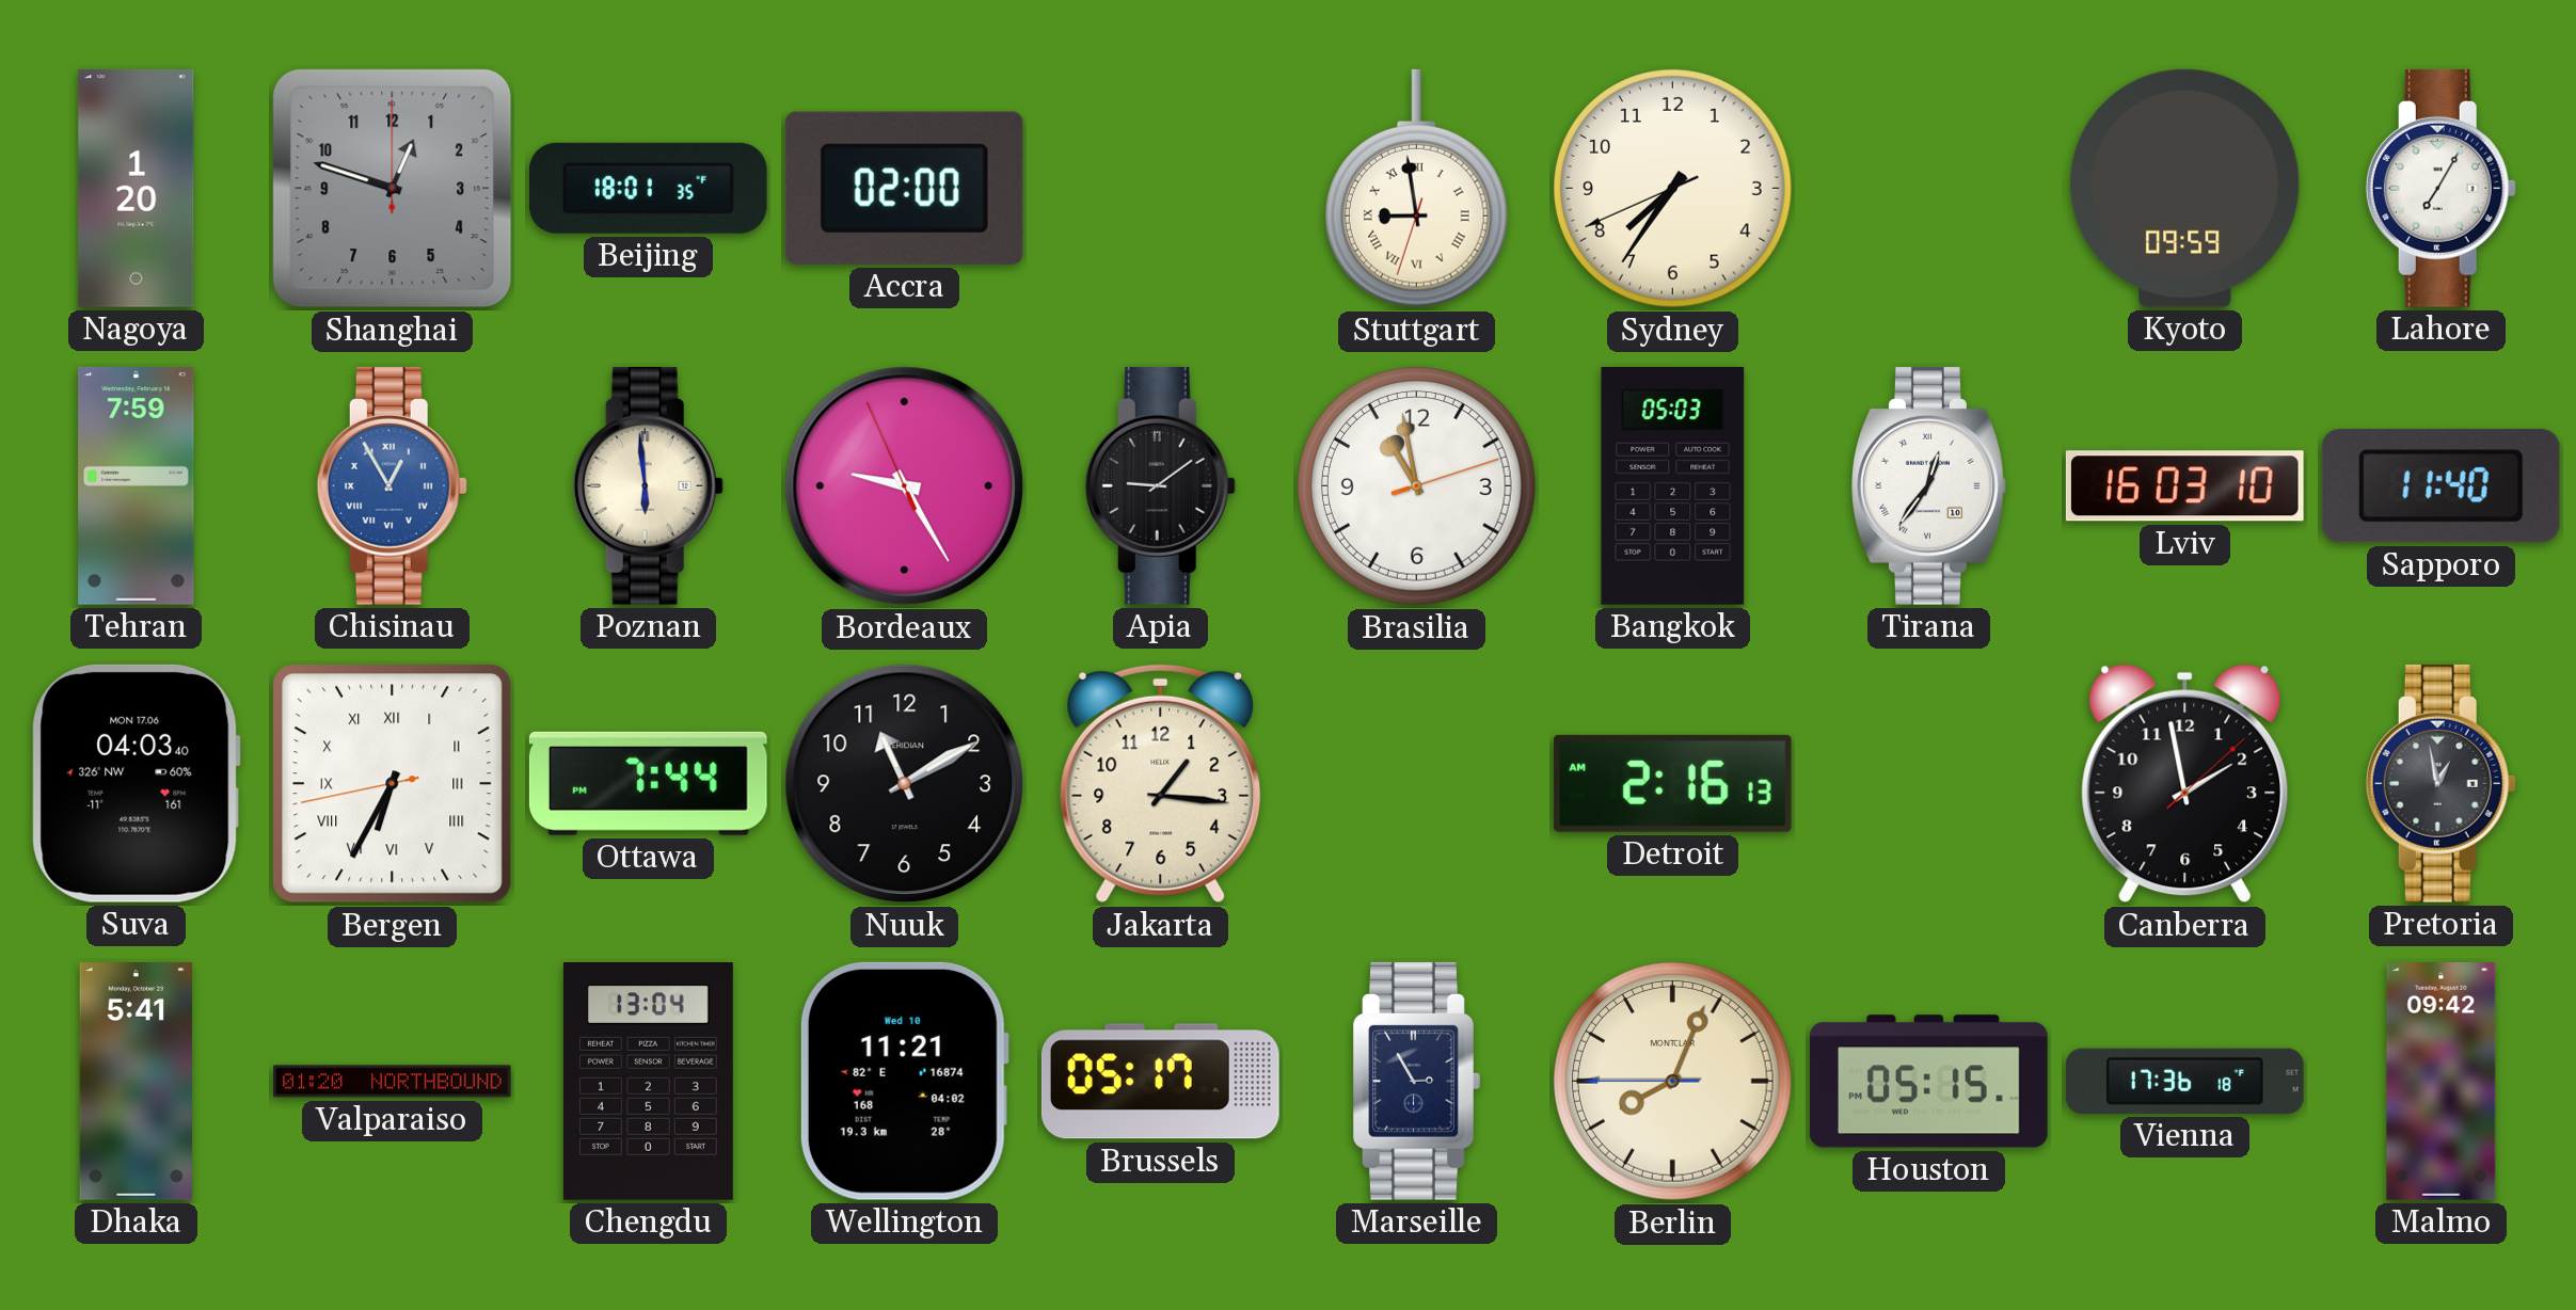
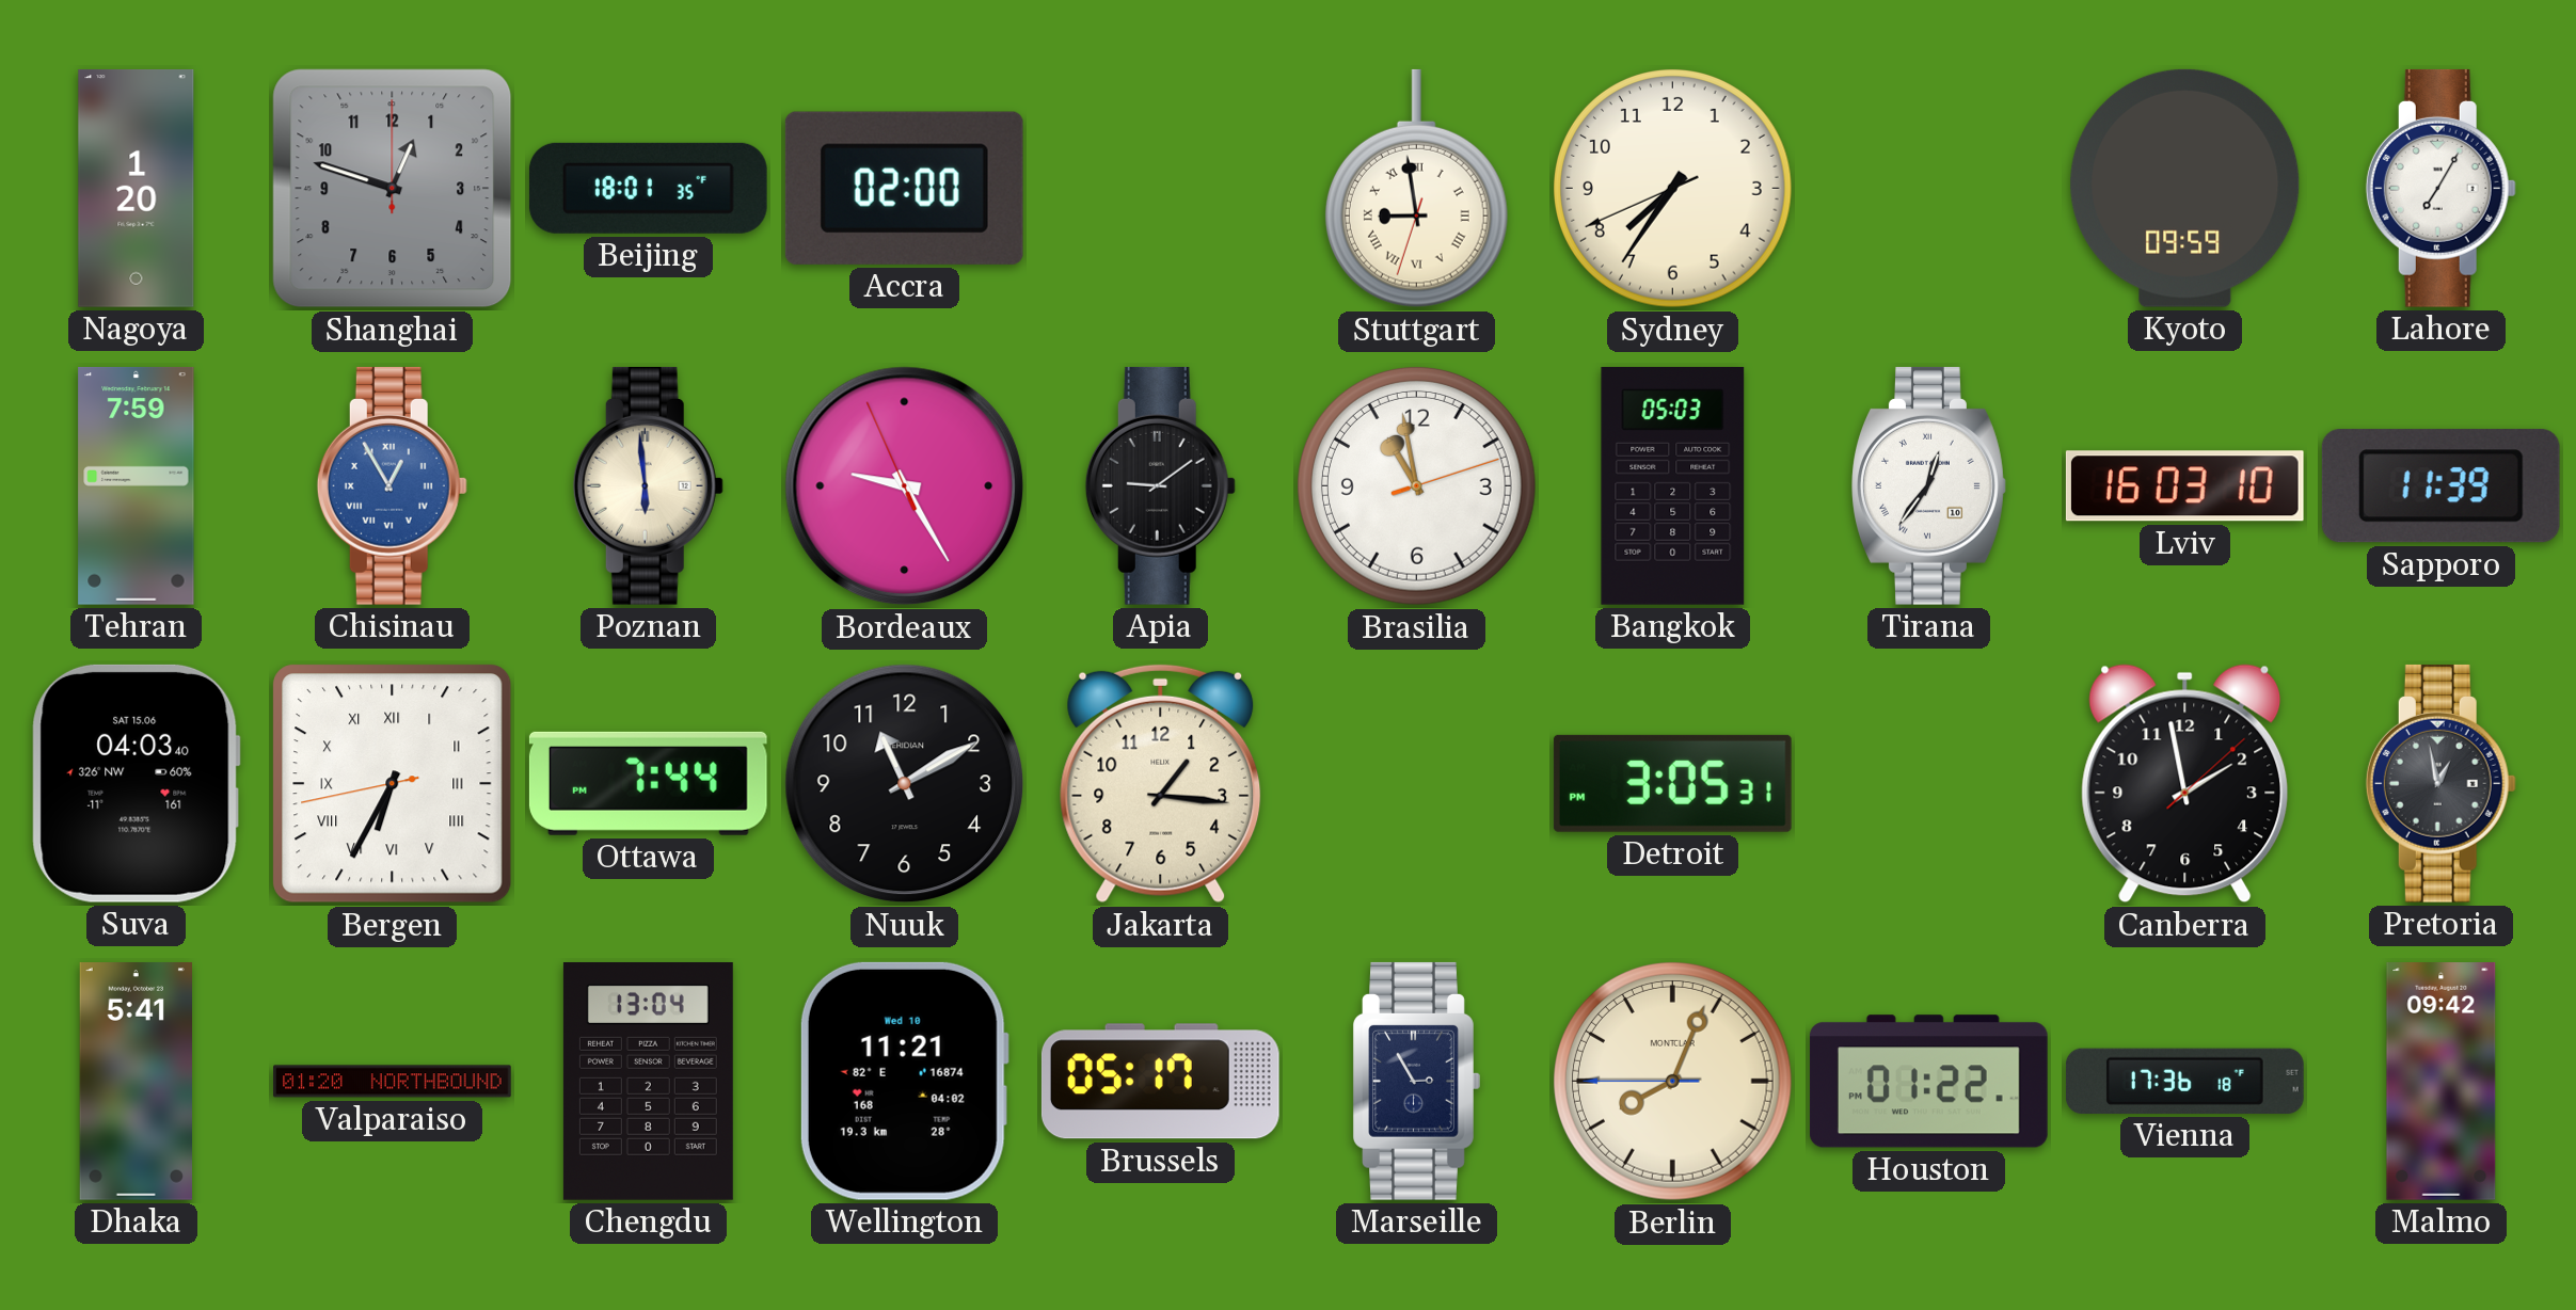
Sapporo: 11:40 -> 11:39 (2440, 486)
Suva date: MON 17.06 -> SAT 15.06 (136, 783)
Detroit: 2:16 -> 3:05 (1672, 783)
Houston: 05:15 -> 01:22 (1928, 1082)
